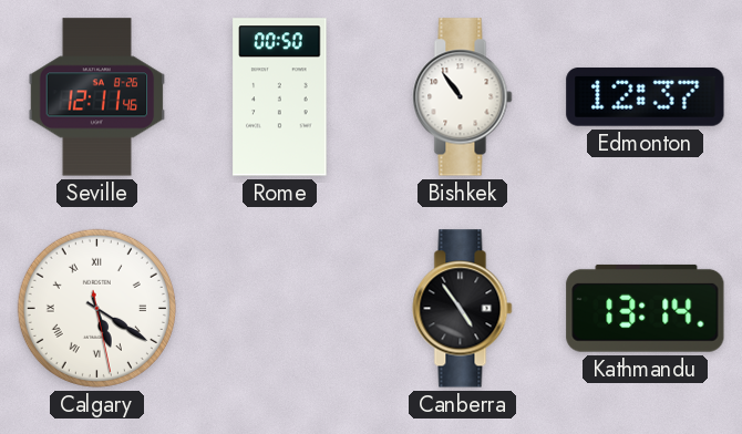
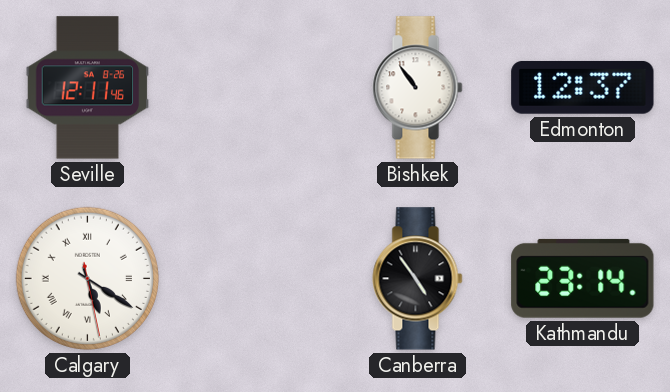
Rome: 00:50 -> none (280, 97)
Kathmandu: 13:14 -> 23:14 (583, 278)
